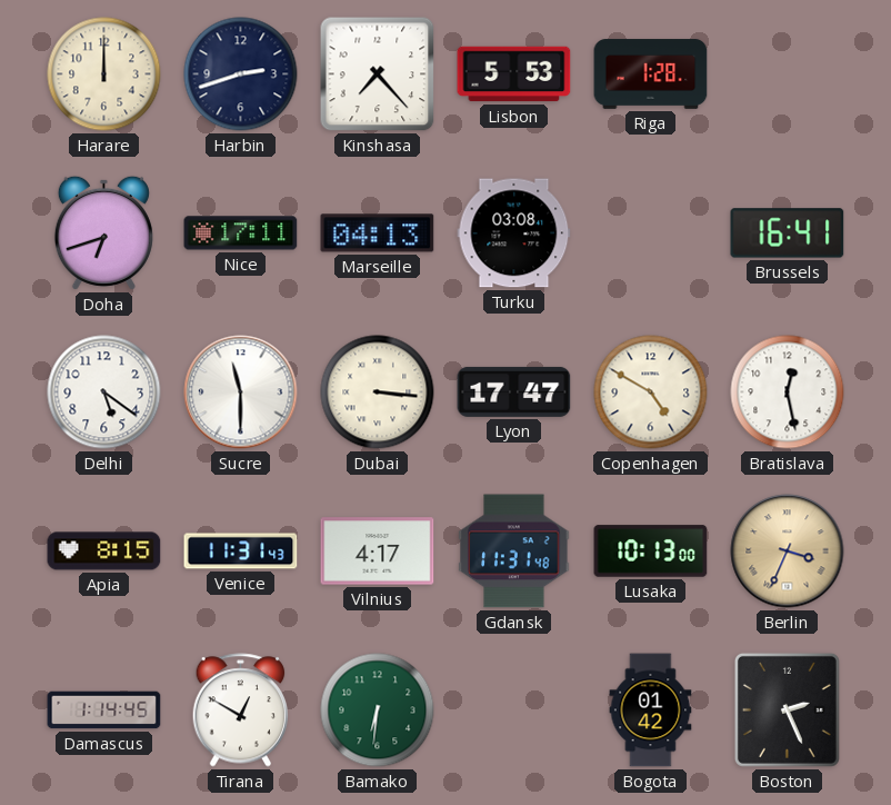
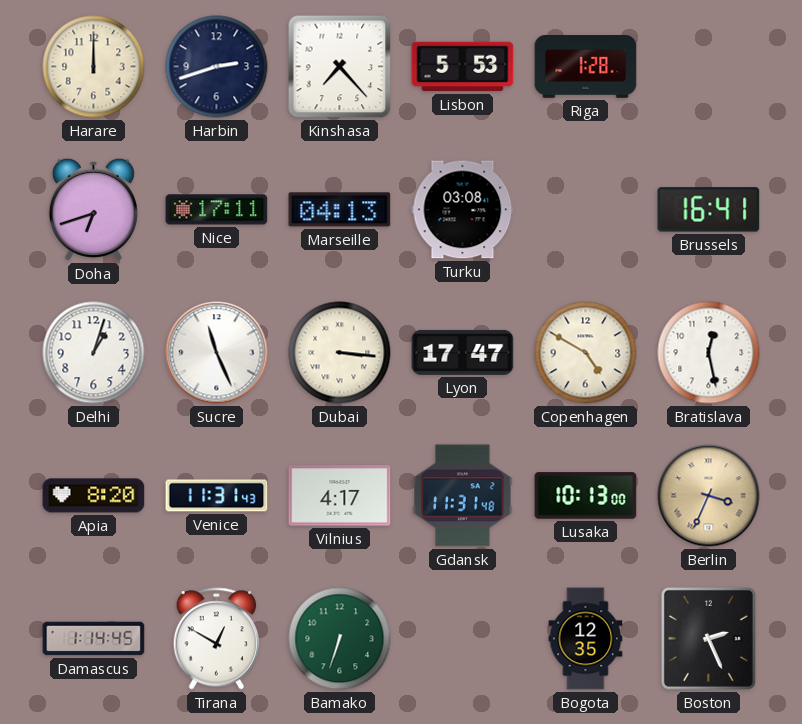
Delhi: 5:21 -> 1:03 (94, 353)
Sucre: 11:30 -> 11:26 (217, 353)
Apia: 8:15 -> 8:20 (94, 496)
Bamako: 6:31 -> 6:33 (340, 639)
Bogota: 01:42 -> 12:35 (586, 639)
